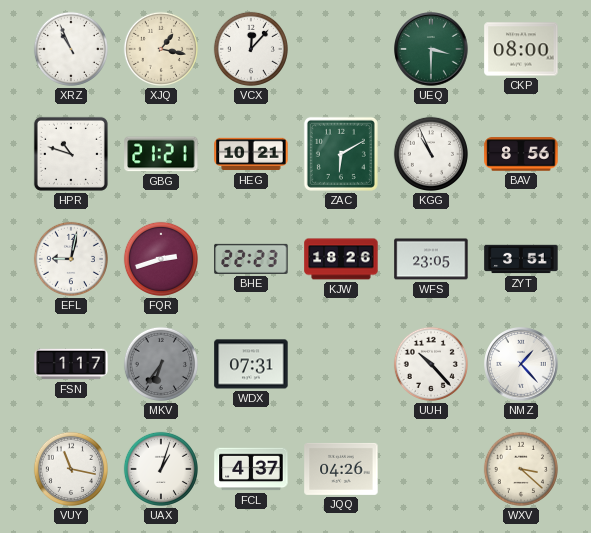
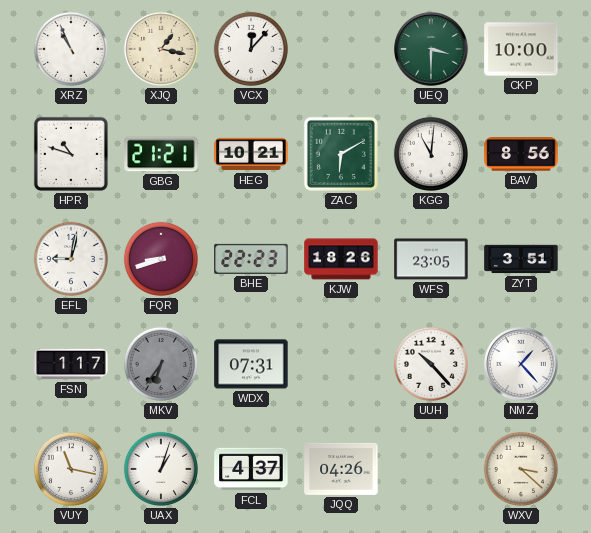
CKP: 08:00 -> 10:00 (521, 49)
KGG: 10:56 -> 11:01 (431, 154)
FQR: 2:42 -> 8:42 (161, 259)
